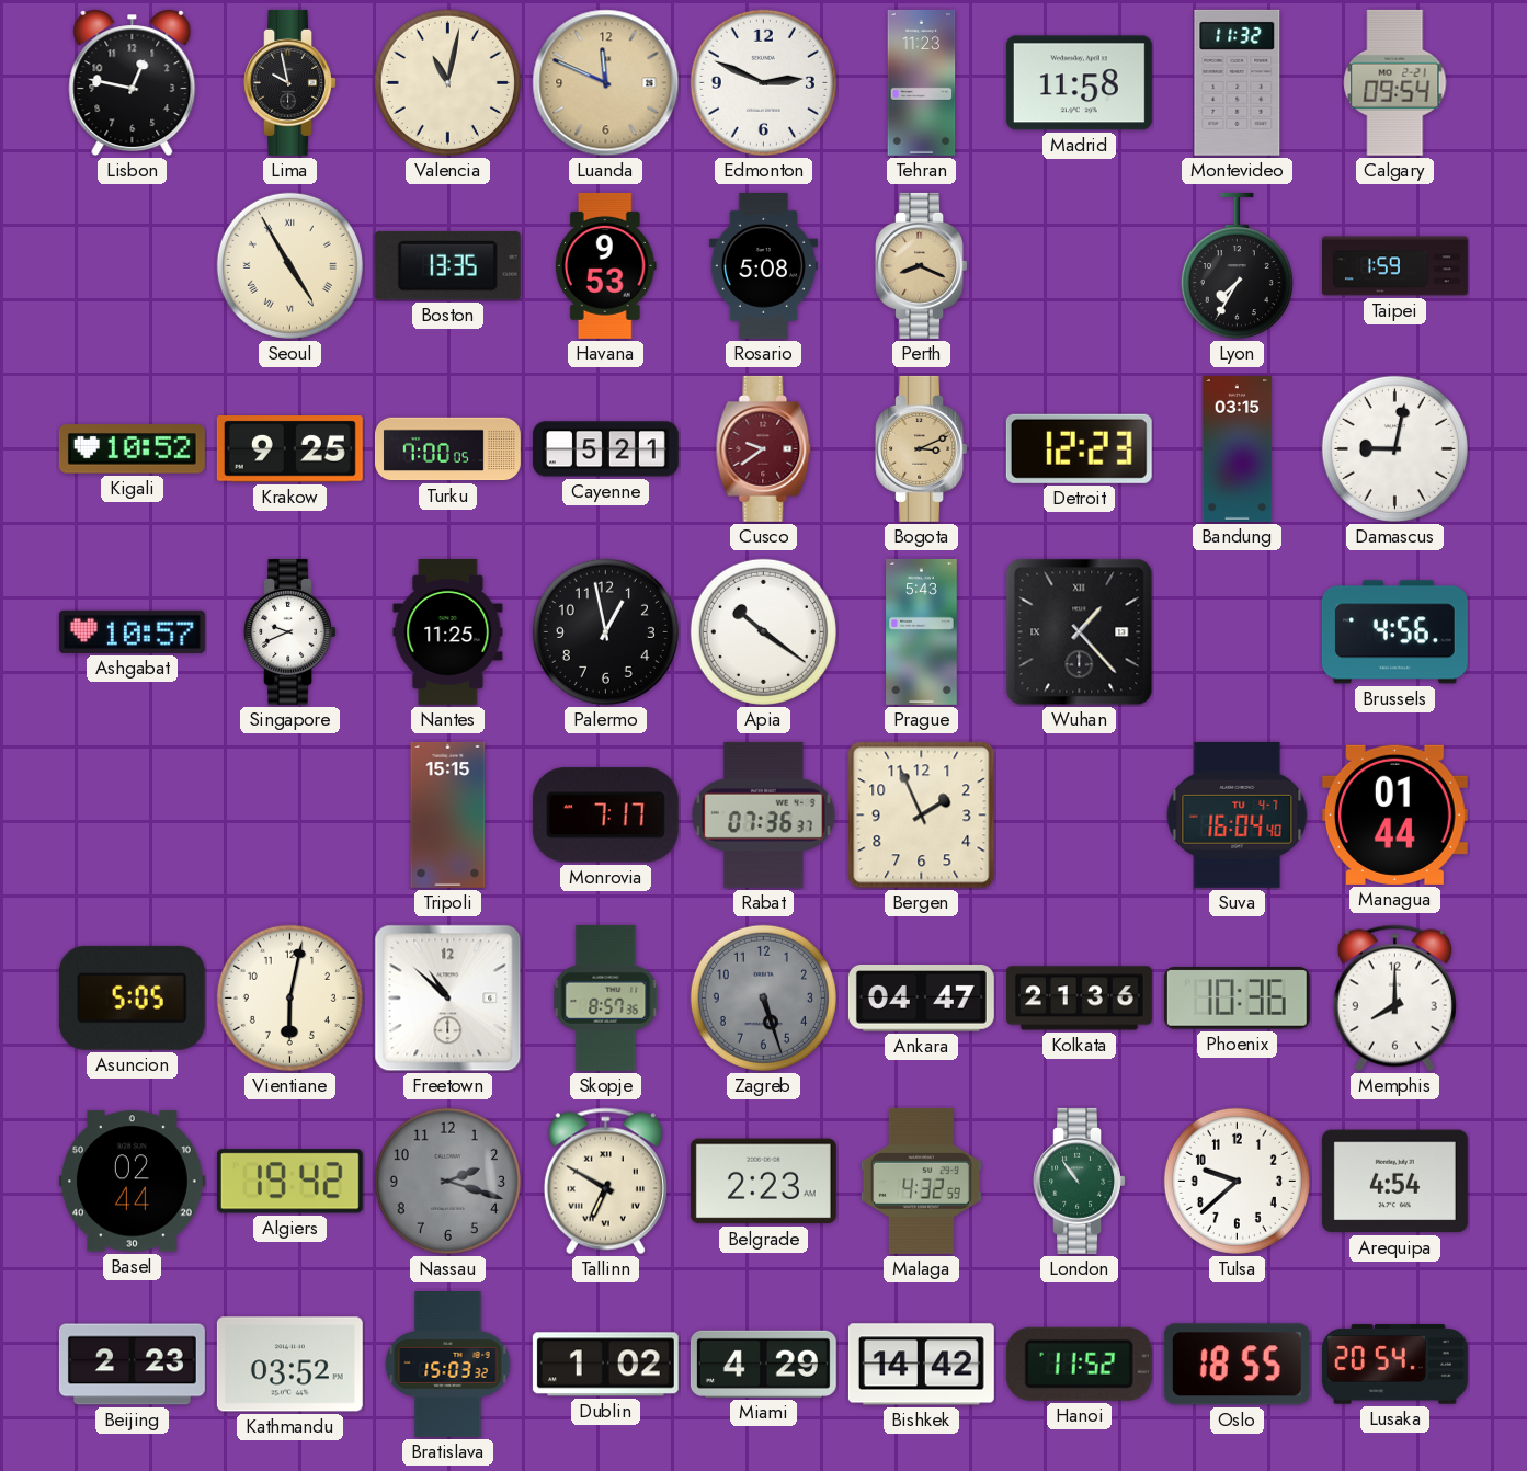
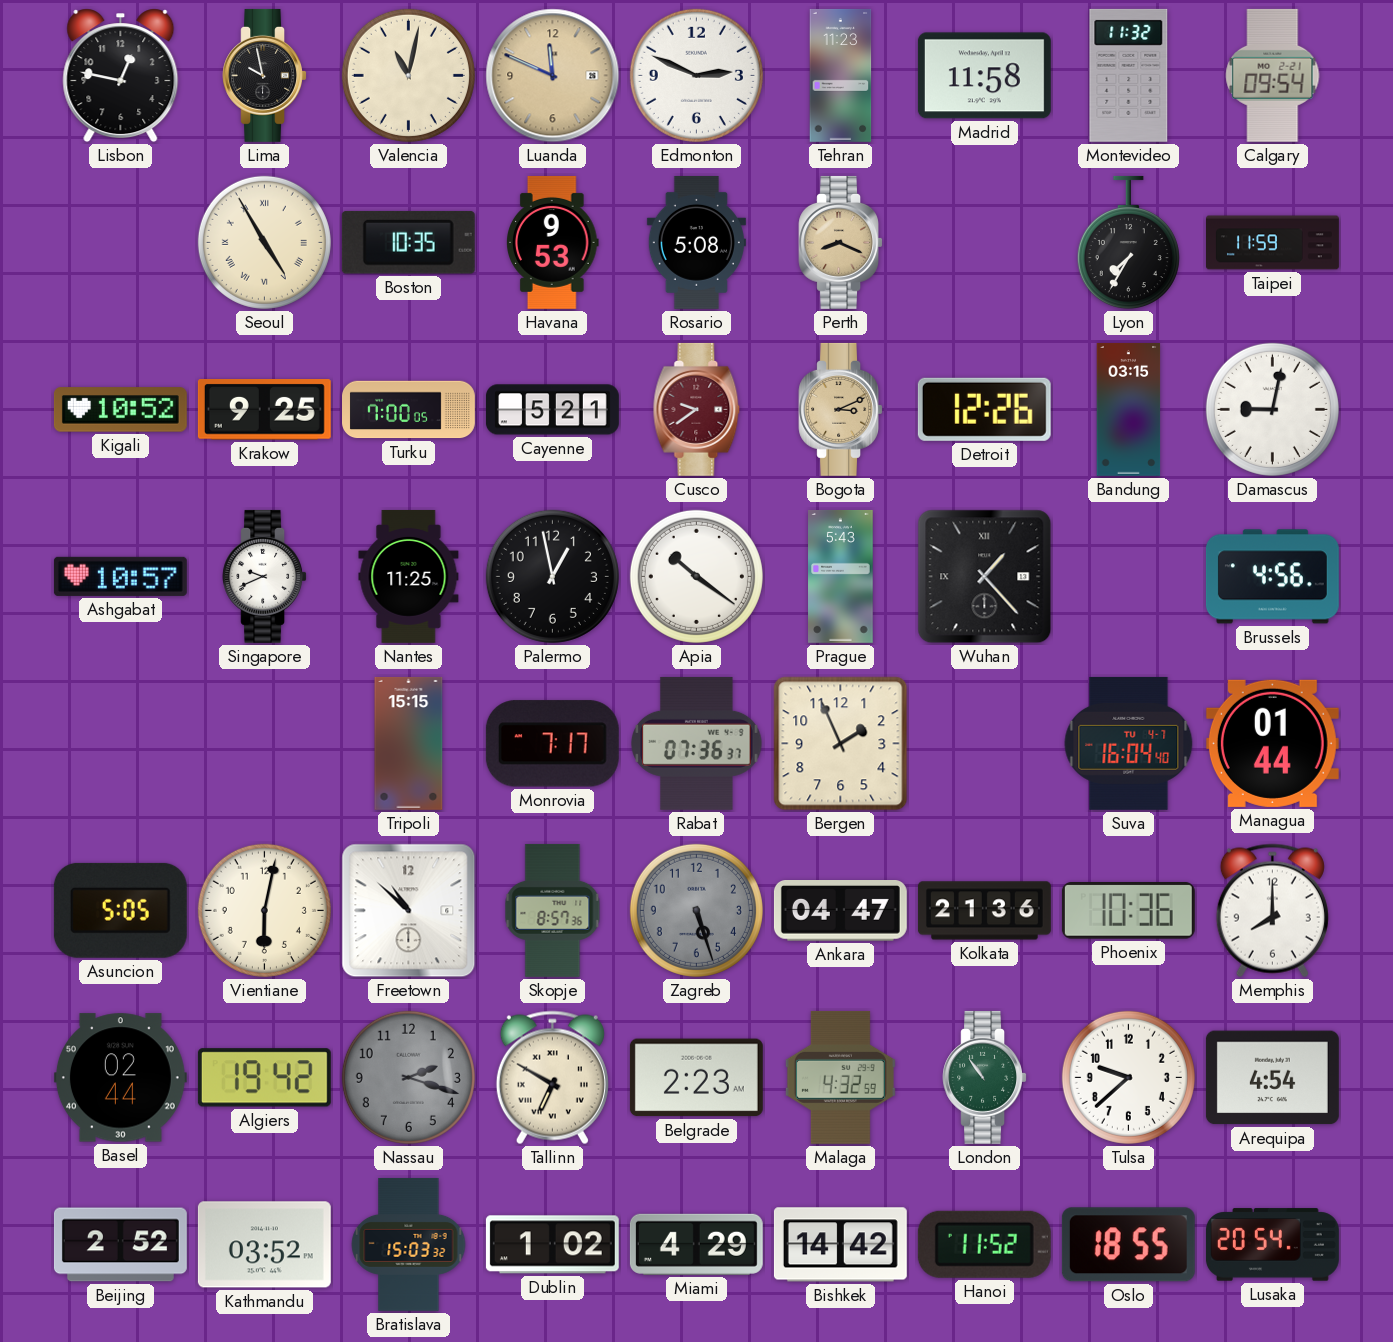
Boston: 13:35 -> 10:35 (408, 242)
Taipei: 1:59 -> 11:59 (1273, 243)
Detroit: 12:23 -> 12:26 (984, 409)
Beijing: 2:23 -> 2:52 (120, 1245)
